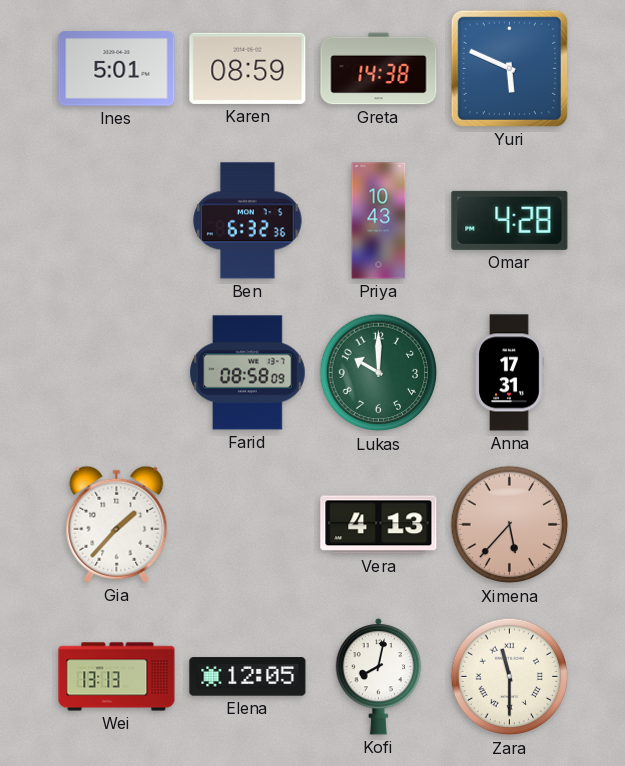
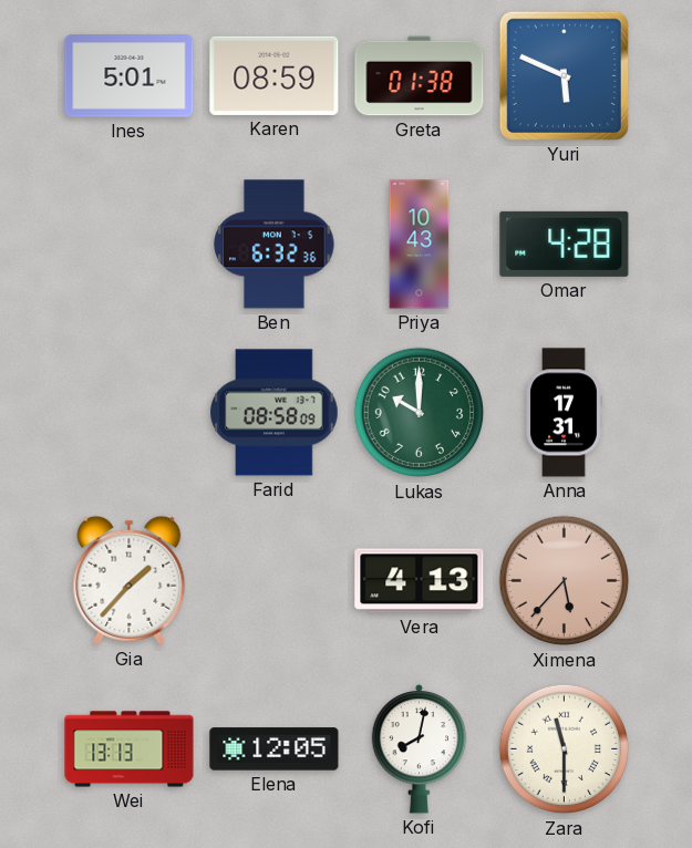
Greta: 14:38 -> 01:38 (420, 76)
